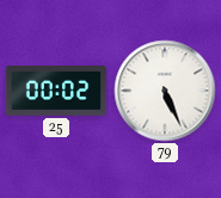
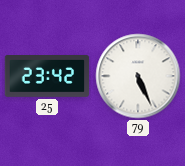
25: 00:02 -> 23:42 (47, 77)
